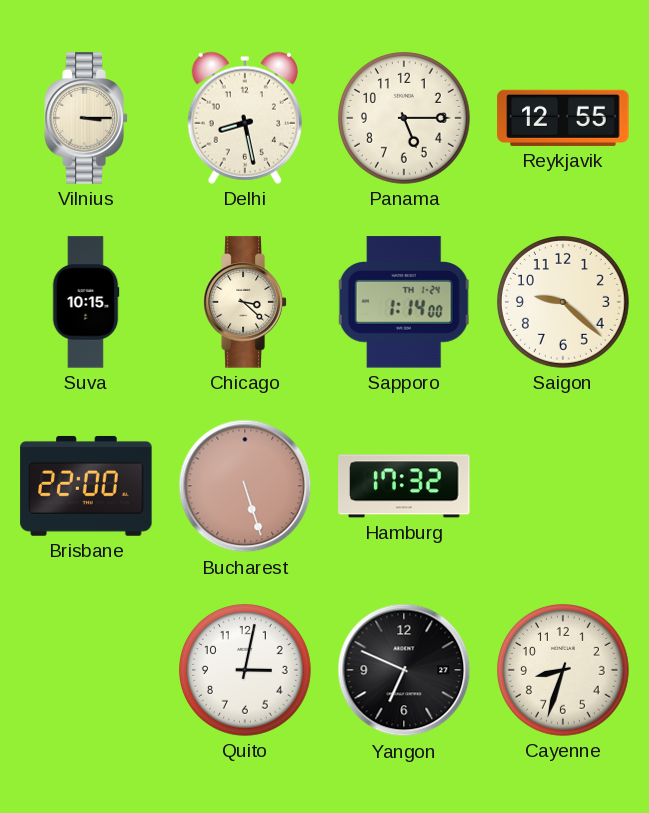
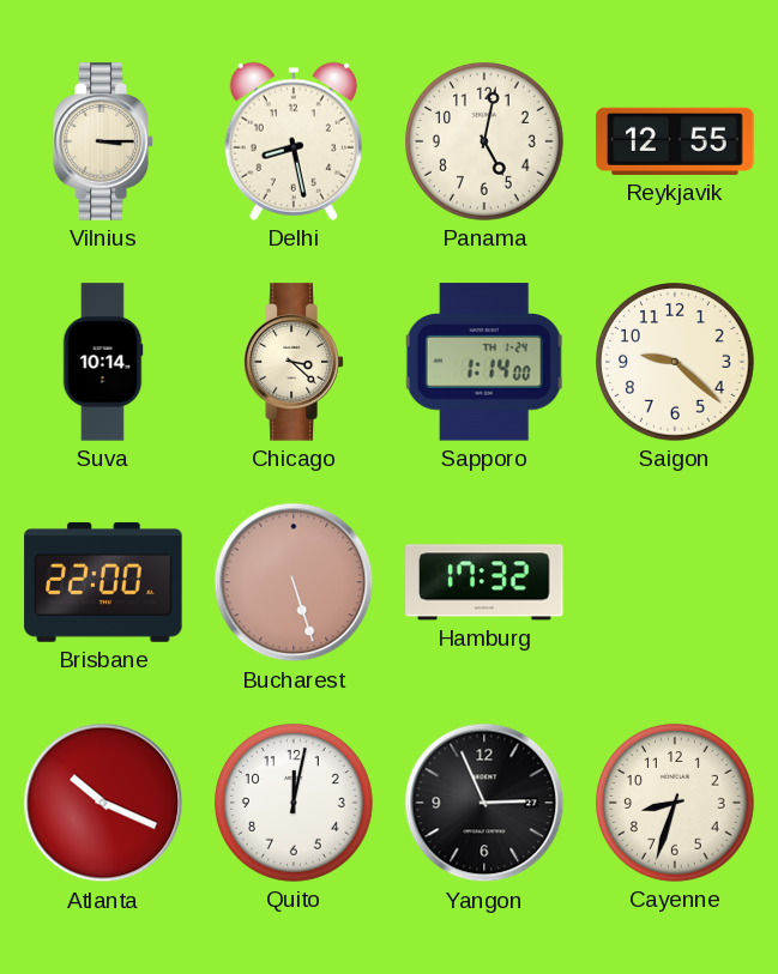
Panama: 5:15 -> 5:02 (486, 143)
Suva: 10:15 -> 10:14 (103, 362)
Atlanta: none -> 10:19 (103, 803)
Quito: 3:02 -> 12:02 (295, 804)
Yangon: 6:49 -> 2:56 (484, 803)
